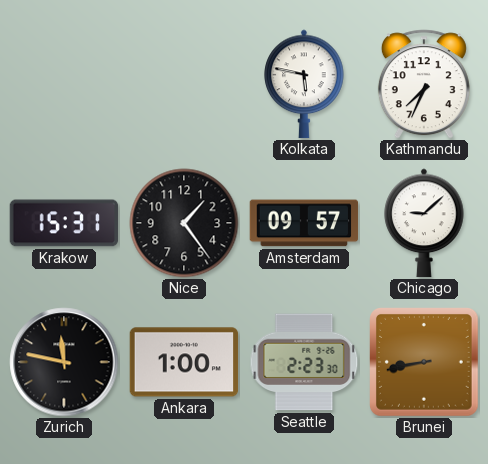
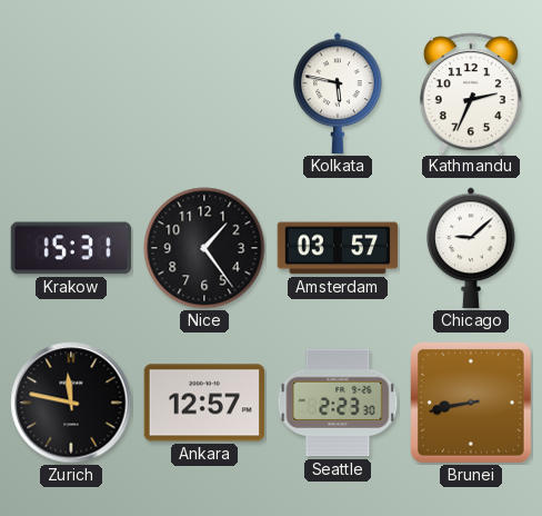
Kathmandu: 7:34 -> 2:34 (471, 93)
Amsterdam: 09:57 -> 03:57 (338, 248)
Ankara: 1:00 -> 12:57 (204, 403)
